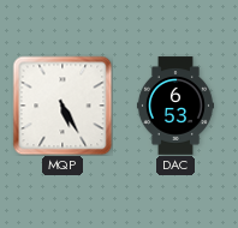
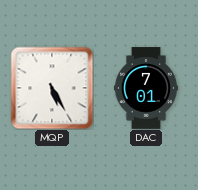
DAC: 6:53 -> 7:01 (146, 88)
